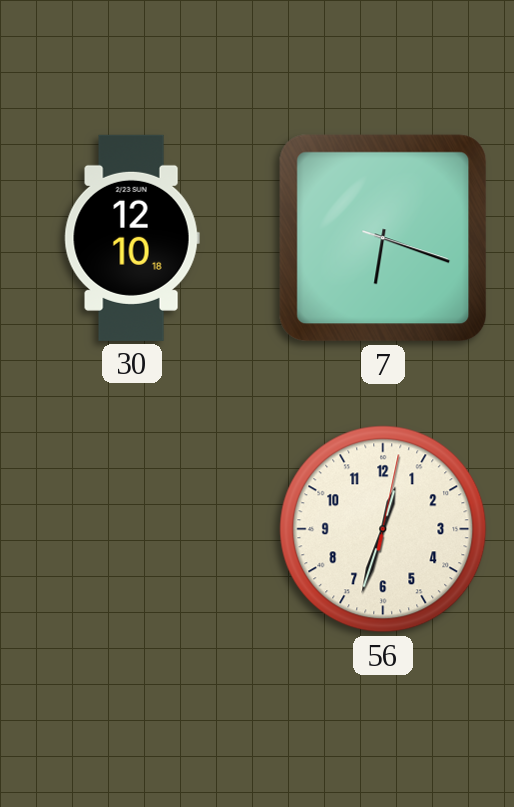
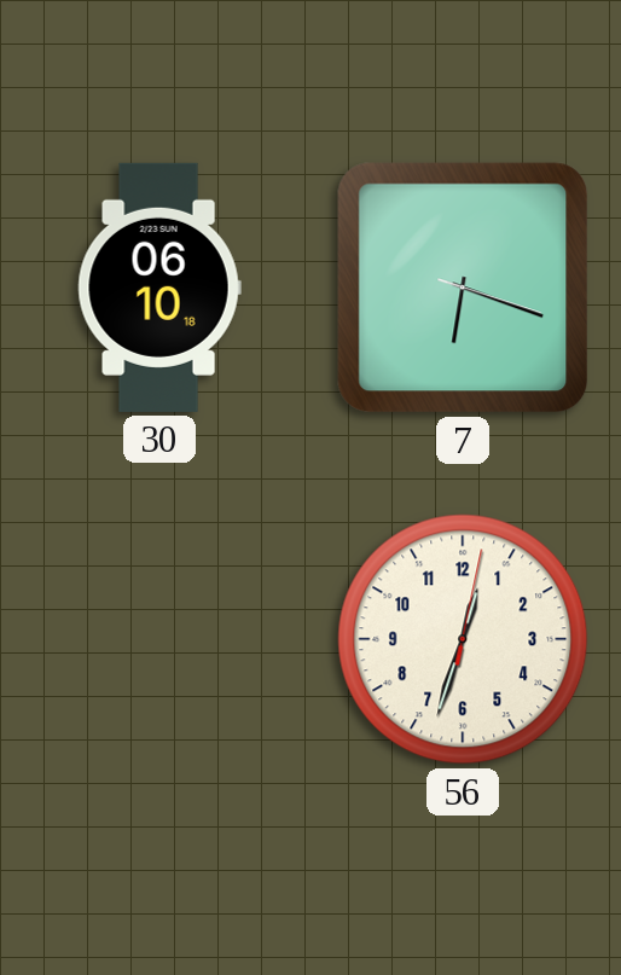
30: 12:10 -> 06:10 (159, 288)
